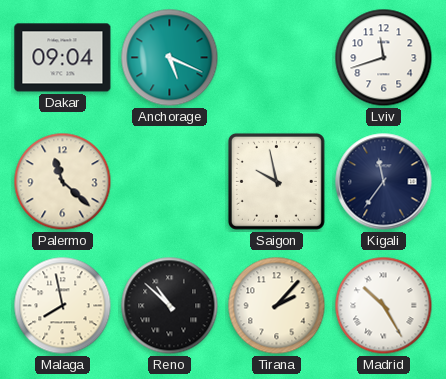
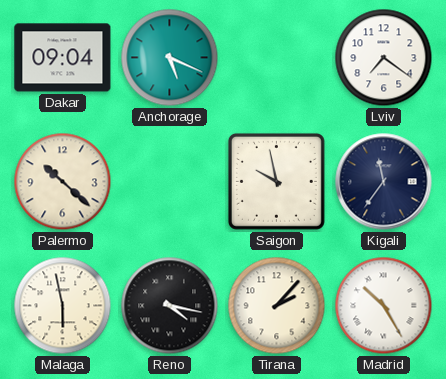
Lviv: 11:42 -> 7:21 (384, 58)
Palermo: 11:22 -> 10:22 (63, 182)
Malaga: 7:58 -> 5:58 (63, 306)
Reno: 10:52 -> 4:17 (170, 306)
